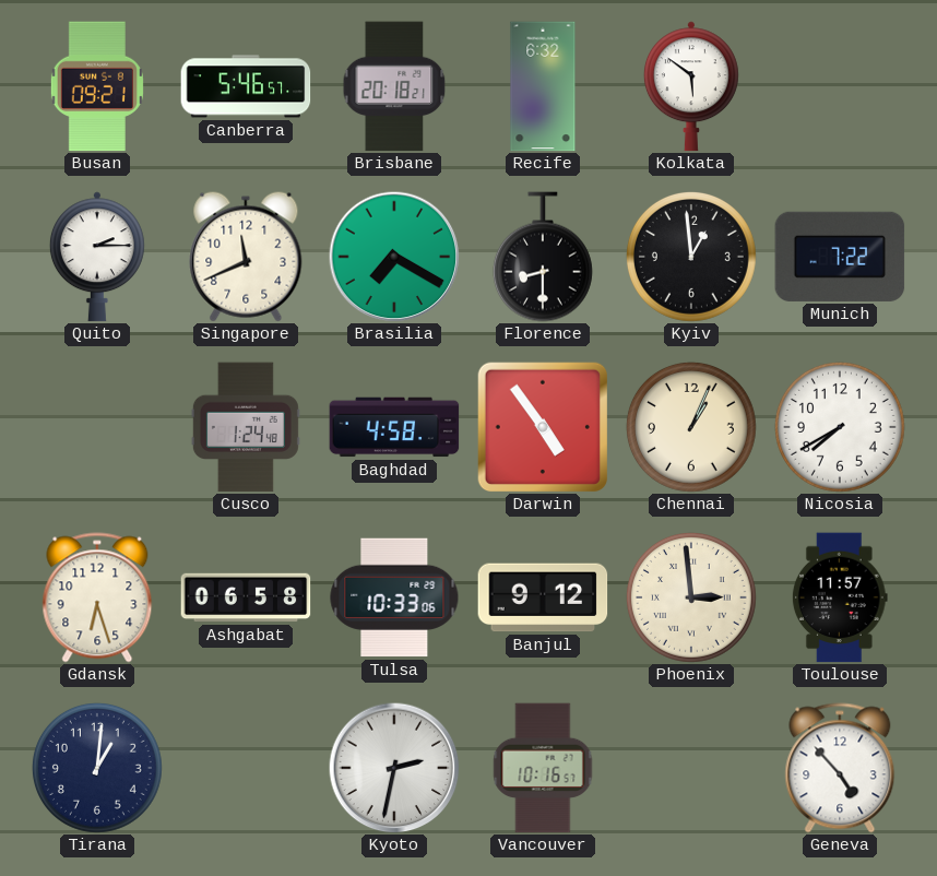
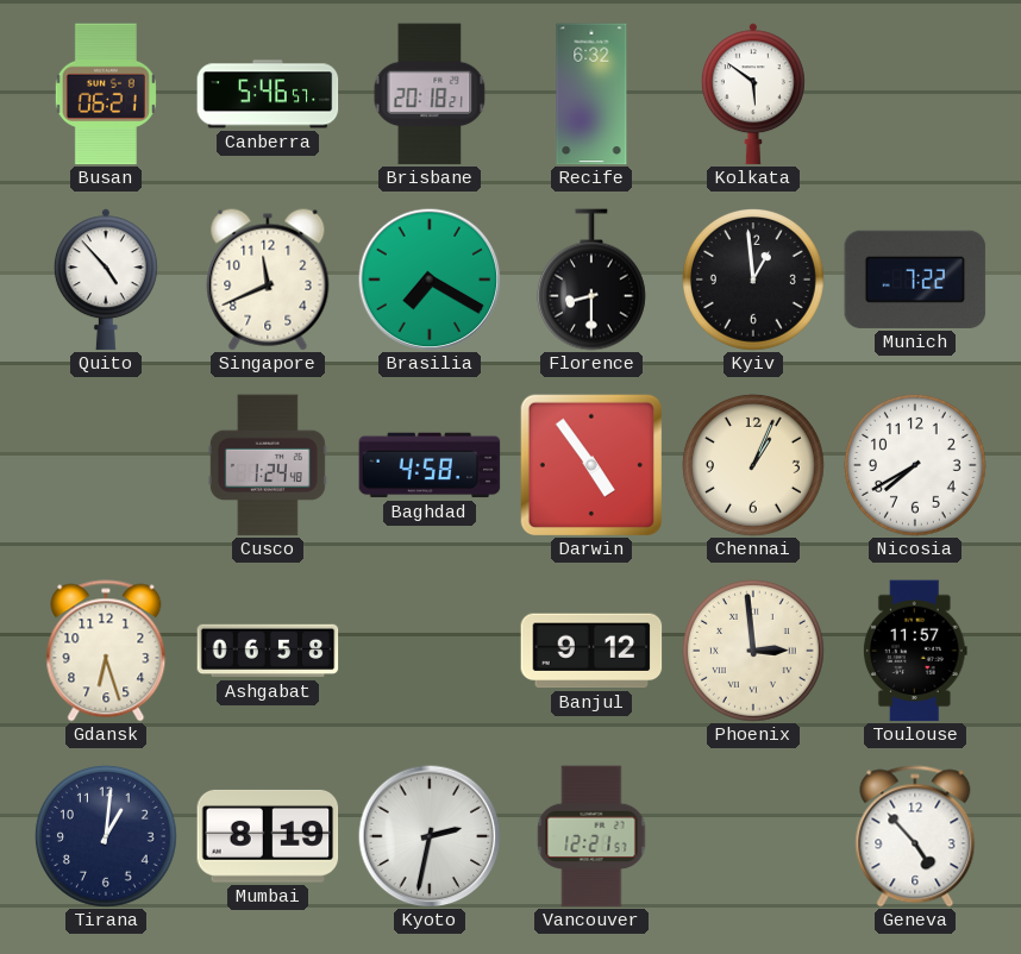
Busan: 09:21 -> 06:21 (106, 94)
Quito: 2:15 -> 4:53 (106, 280)
Tulsa: 10:33 -> none (394, 597)
Mumbai: none -> 8:19 (268, 836)
Vancouver: 10:16 -> 12:21 (591, 836)
